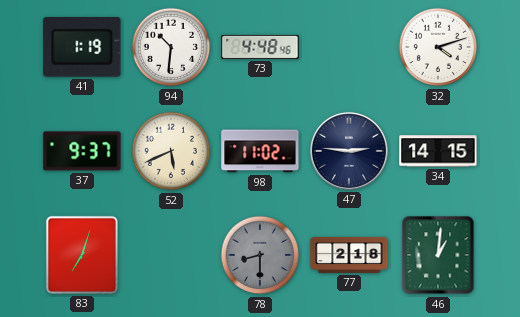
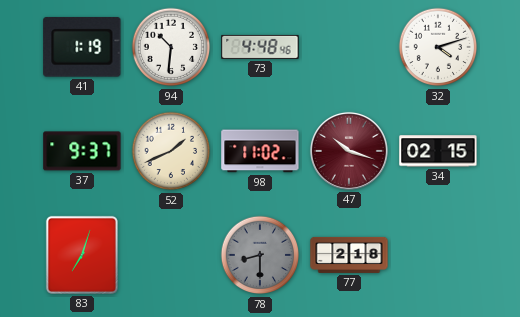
52: 5:41 -> 1:41 (171, 151)
47: 2:46 -> 10:18 (349, 151)
47 dial: navy -> burgundy (349, 151)
34: 14:15 -> 02:15 (438, 151)
46: 1:01 -> none (438, 255)
